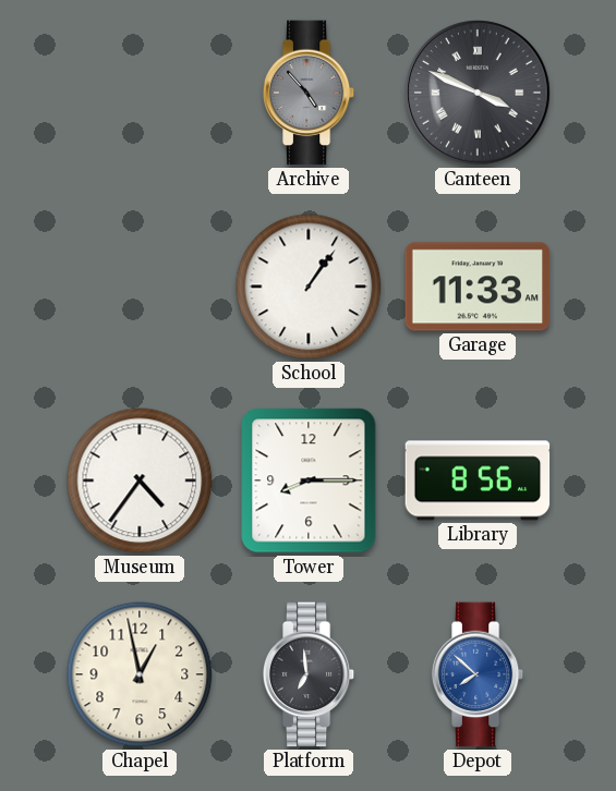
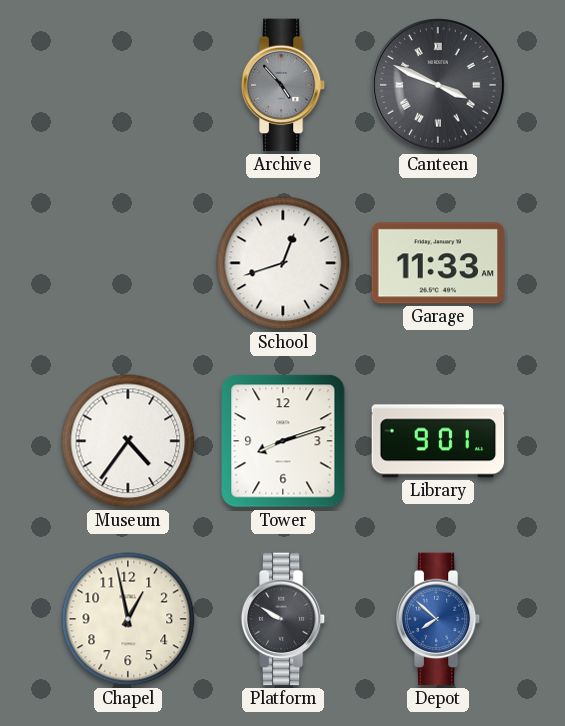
School: 1:06 -> 12:42 (283, 263)
Tower: 8:15 -> 8:12 (283, 441)
Library: 8:56 -> 9:01 (438, 441)
Platform: 6:59 -> 9:50 (283, 619)
